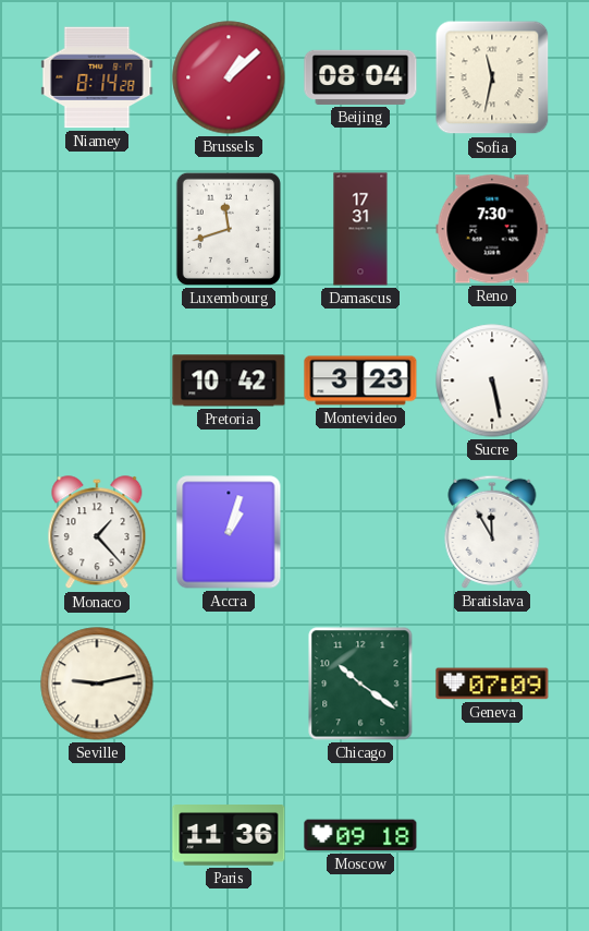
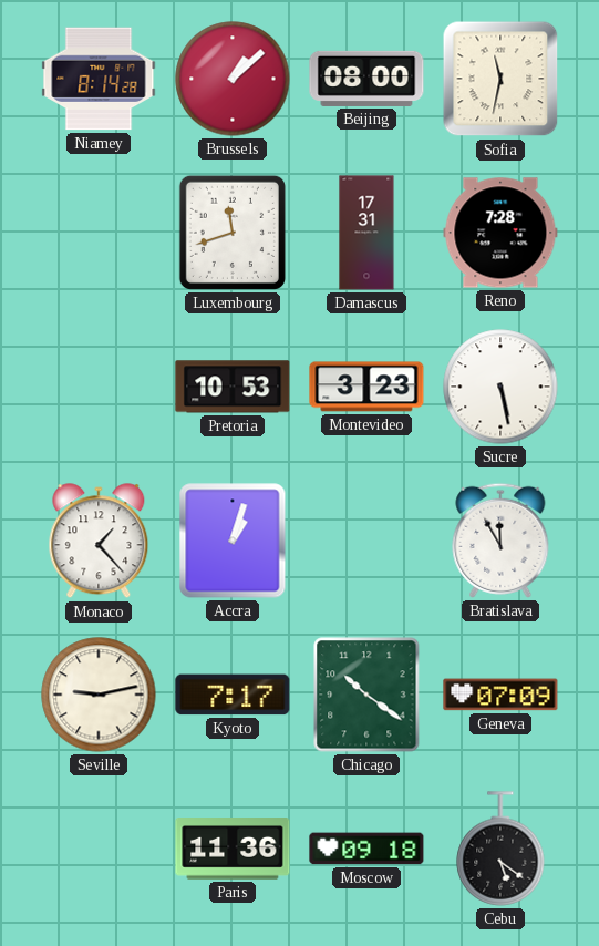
Beijing: 08:04 -> 08:00 (366, 79)
Reno: 7:30 -> 7:28 (500, 233)
Pretoria: 10:42 -> 10:53 (233, 387)
Kyoto: none -> 7:17 (233, 695)
Cebu: none -> 5:21 (500, 849)
